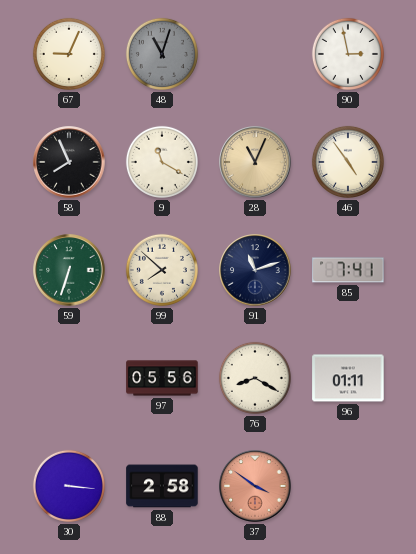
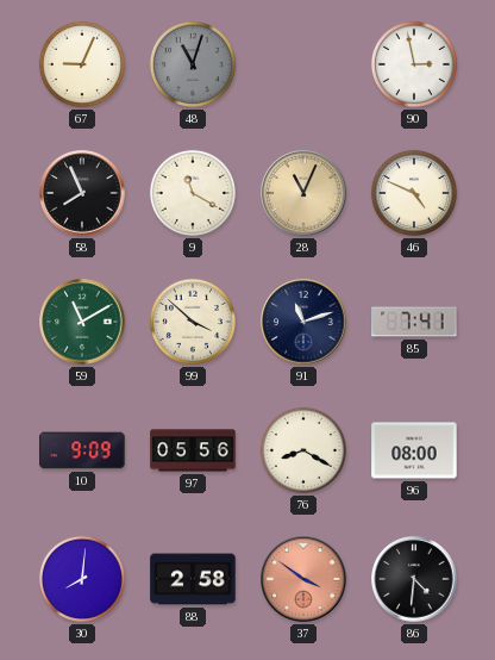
46: 4:54 -> 4:49 (414, 193)
59: 6:33 -> 11:10 (82, 322)
99: 7:52 -> 3:52 (193, 322)
10: none -> 9:09 (82, 450)
96: 01:11 -> 08:00 (414, 450)
30: 3:16 -> 8:01 (82, 579)
86: none -> 4:31 (414, 579)
